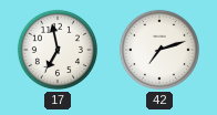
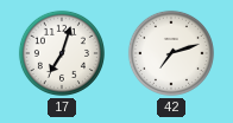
17: 6:58 -> 7:03 (62, 53)
